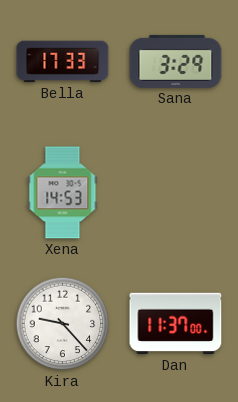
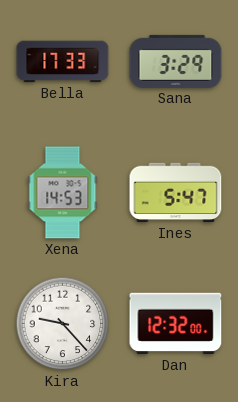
Ines: none -> 5:47 (176, 193)
Dan: 11:37 -> 12:32 (176, 324)
